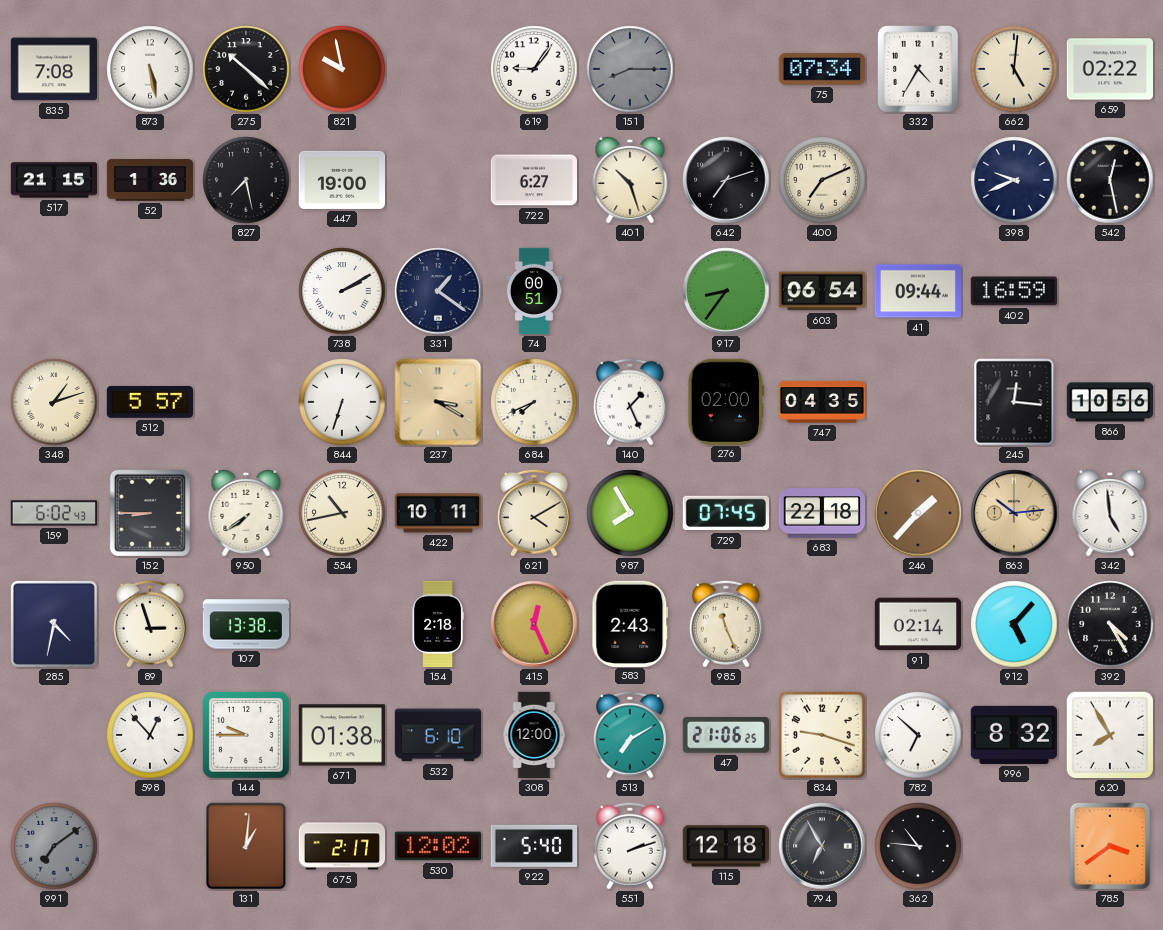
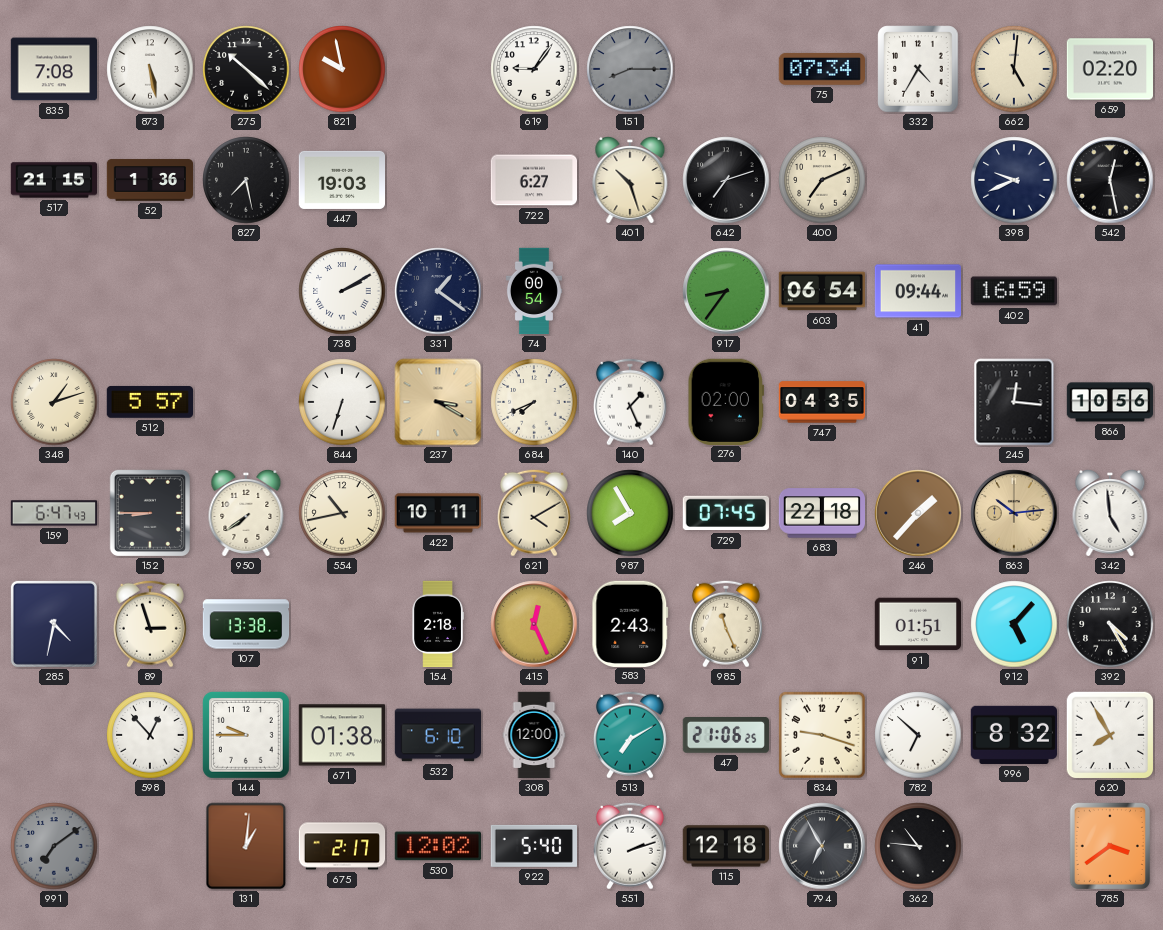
659: 02:22 -> 02:20 (1109, 69)
447: 19:00 -> 19:03 (341, 180)
74: 00:51 -> 00:54 (534, 291)
159: 6:02 -> 6:47 (54, 513)
91: 02:14 -> 01:51 (917, 624)
